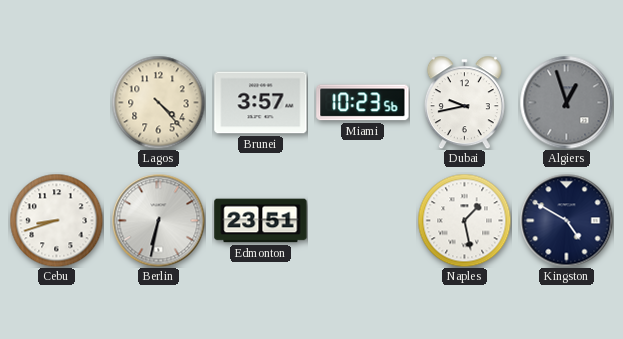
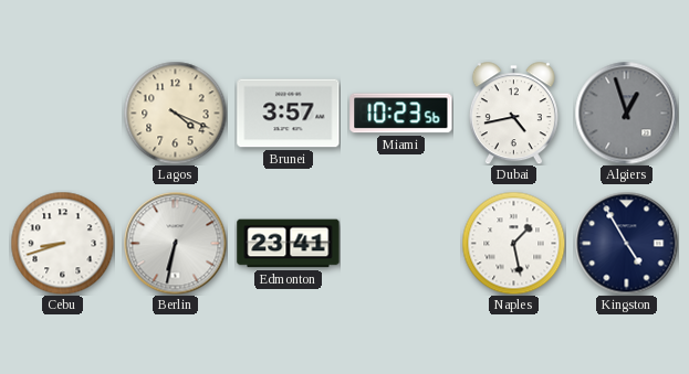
Lagos: 4:23 -> 4:19 (175, 113)
Dubai: 9:43 -> 4:43 (513, 113)
Edmonton: 23:51 -> 23:41 (289, 244)
Kingston: 4:50 -> 4:55 (626, 243)
